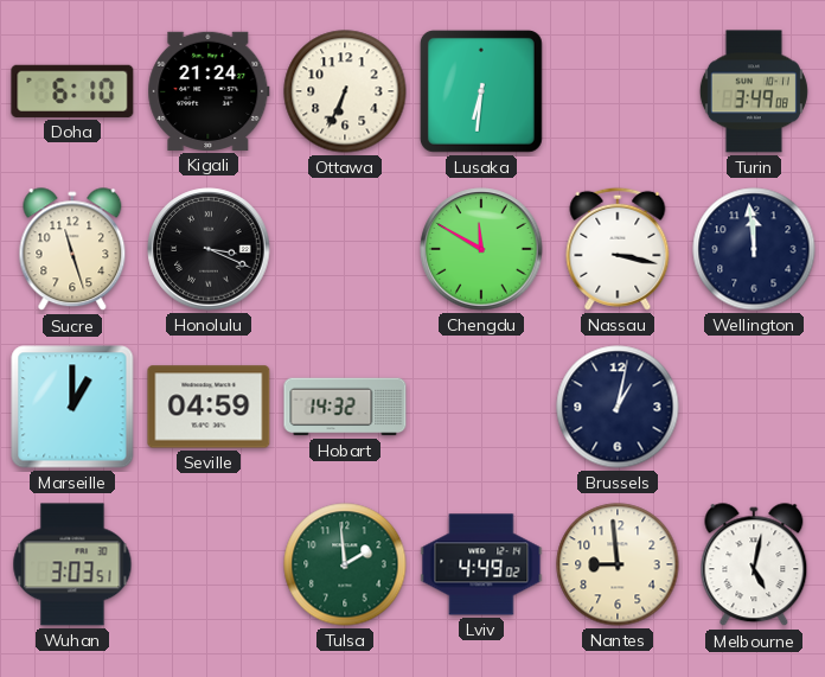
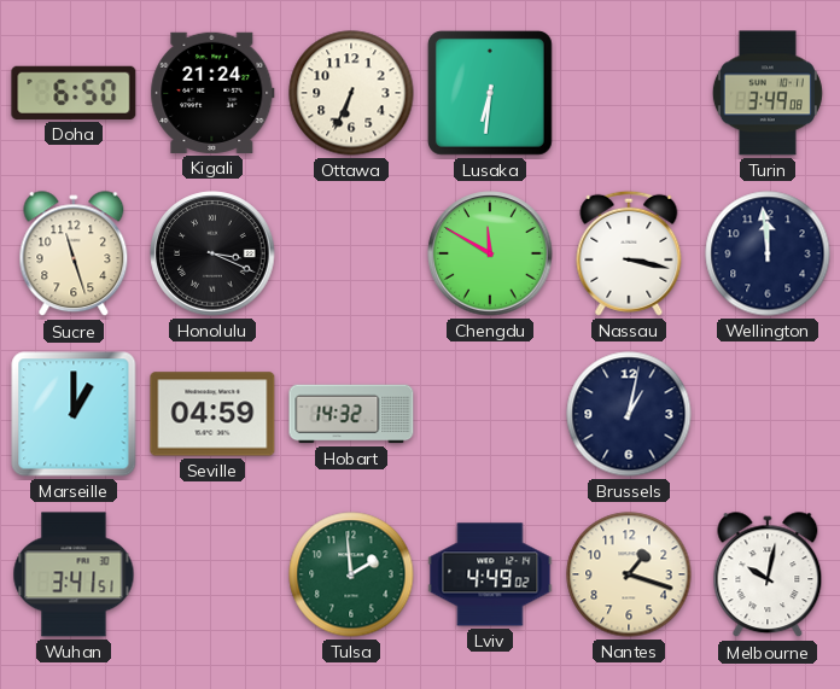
Doha: 6:10 -> 6:50 (74, 93)
Wuhan: 3:03 -> 3:41 (74, 574)
Nantes: 8:59 -> 1:18 (629, 574)
Melbourne: 5:02 -> 10:02 (768, 576)
